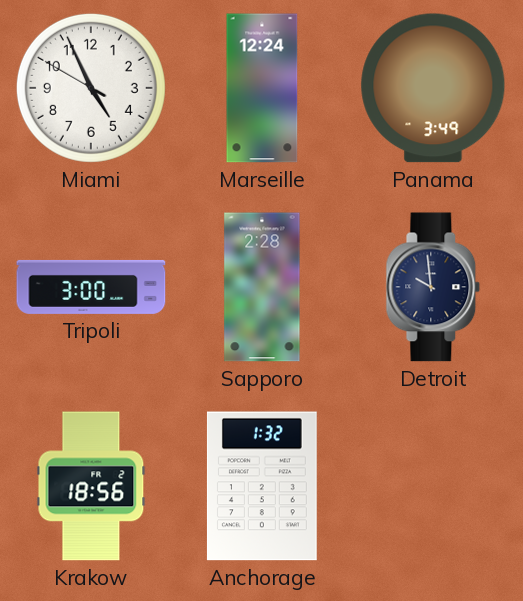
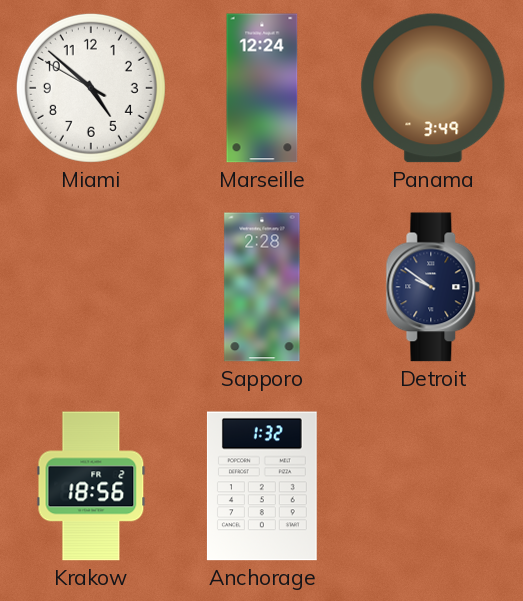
Miami: 4:55 -> 4:51 (91, 88)
Tripoli: 3:00 -> none (91, 287)
Detroit: 9:59 -> 9:51 (433, 287)
